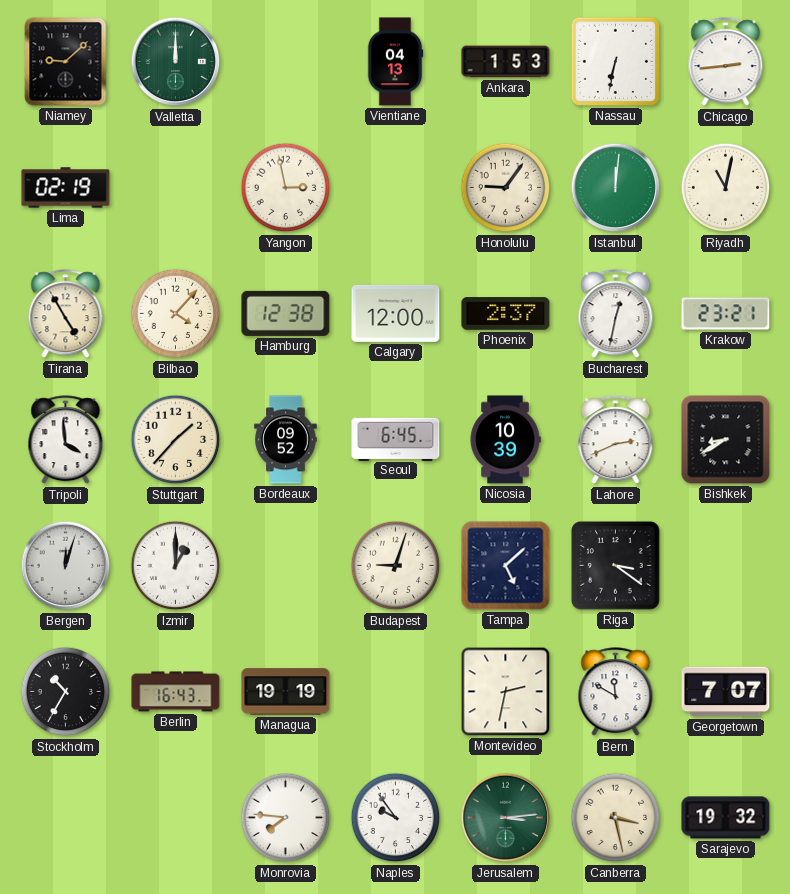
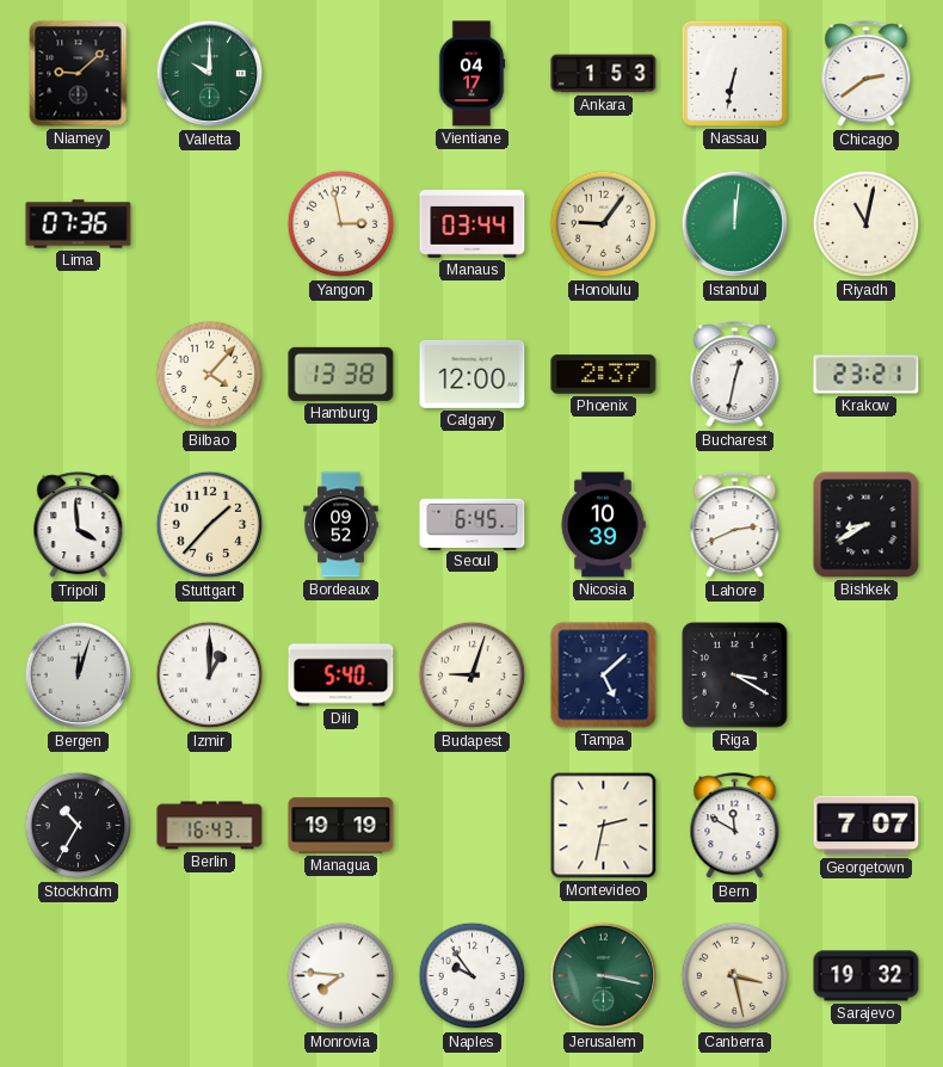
Valletta: 12:00 -> 10:00 (210, 74)
Vientiane: 04:13 -> 04:17 (471, 74)
Chicago: 2:44 -> 2:39 (867, 74)
Lima: 02:19 -> 07:36 (79, 224)
Manaus: none -> 03:44 (473, 224)
Tirana: 4:55 -> none (66, 314)
Hamburg: 12:38 -> 13:38 (341, 374)
Dili: none -> 5:40 (341, 676)
Riga: 3:21 -> 3:20 (735, 676)
Jerusalem: 3:14 -> 3:17 (604, 976)
